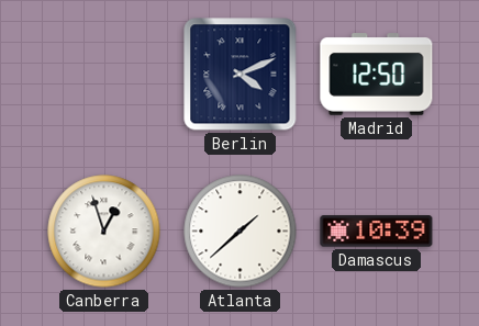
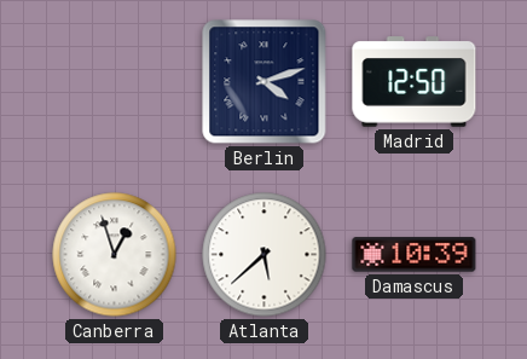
Berlin: 4:11 -> 4:12 (265, 82)
Atlanta: 1:38 -> 5:38 (265, 255)
